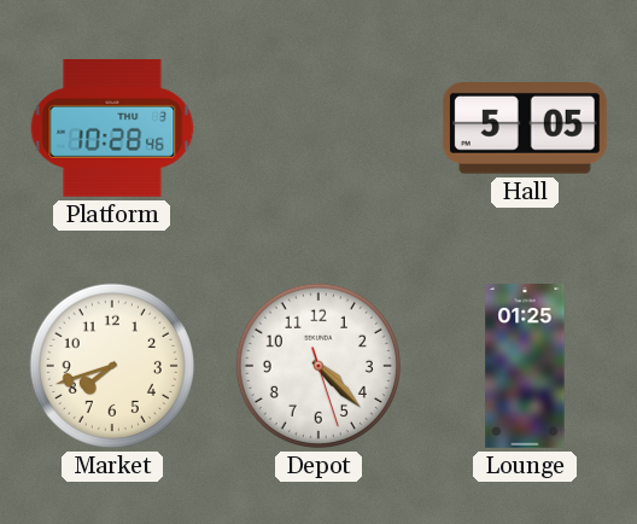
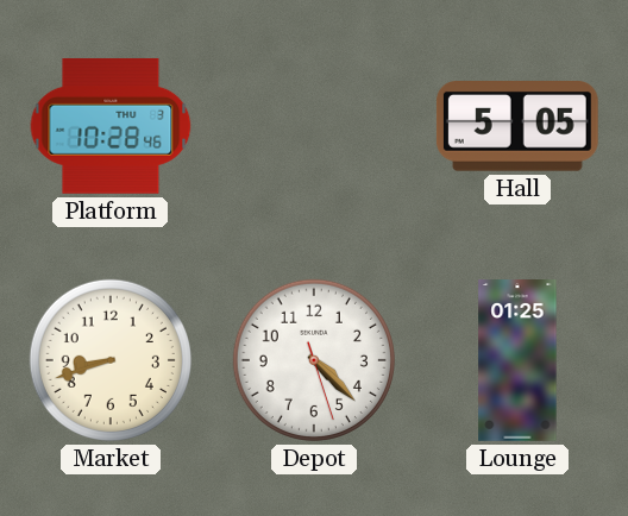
Market: 7:42 -> 8:42 (111, 360)
